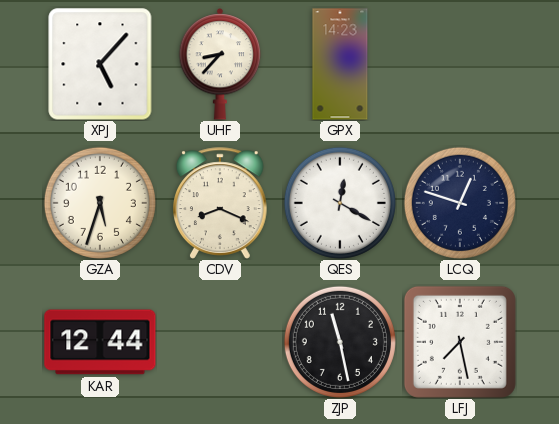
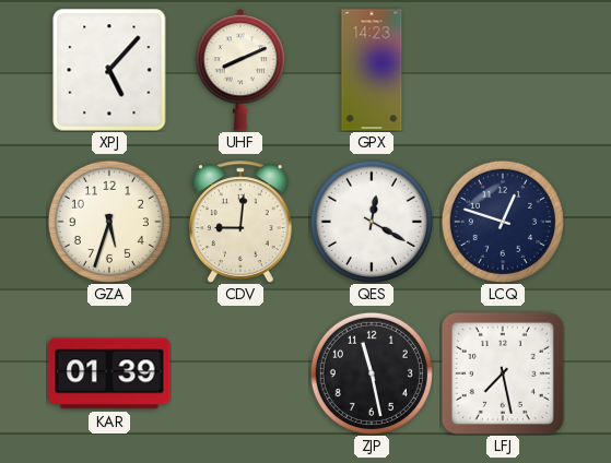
UHF: 8:37 -> 8:11 (240, 70)
CDV: 8:19 -> 9:01 (242, 222)
KAR: 12:44 -> 01:39 (109, 373)
